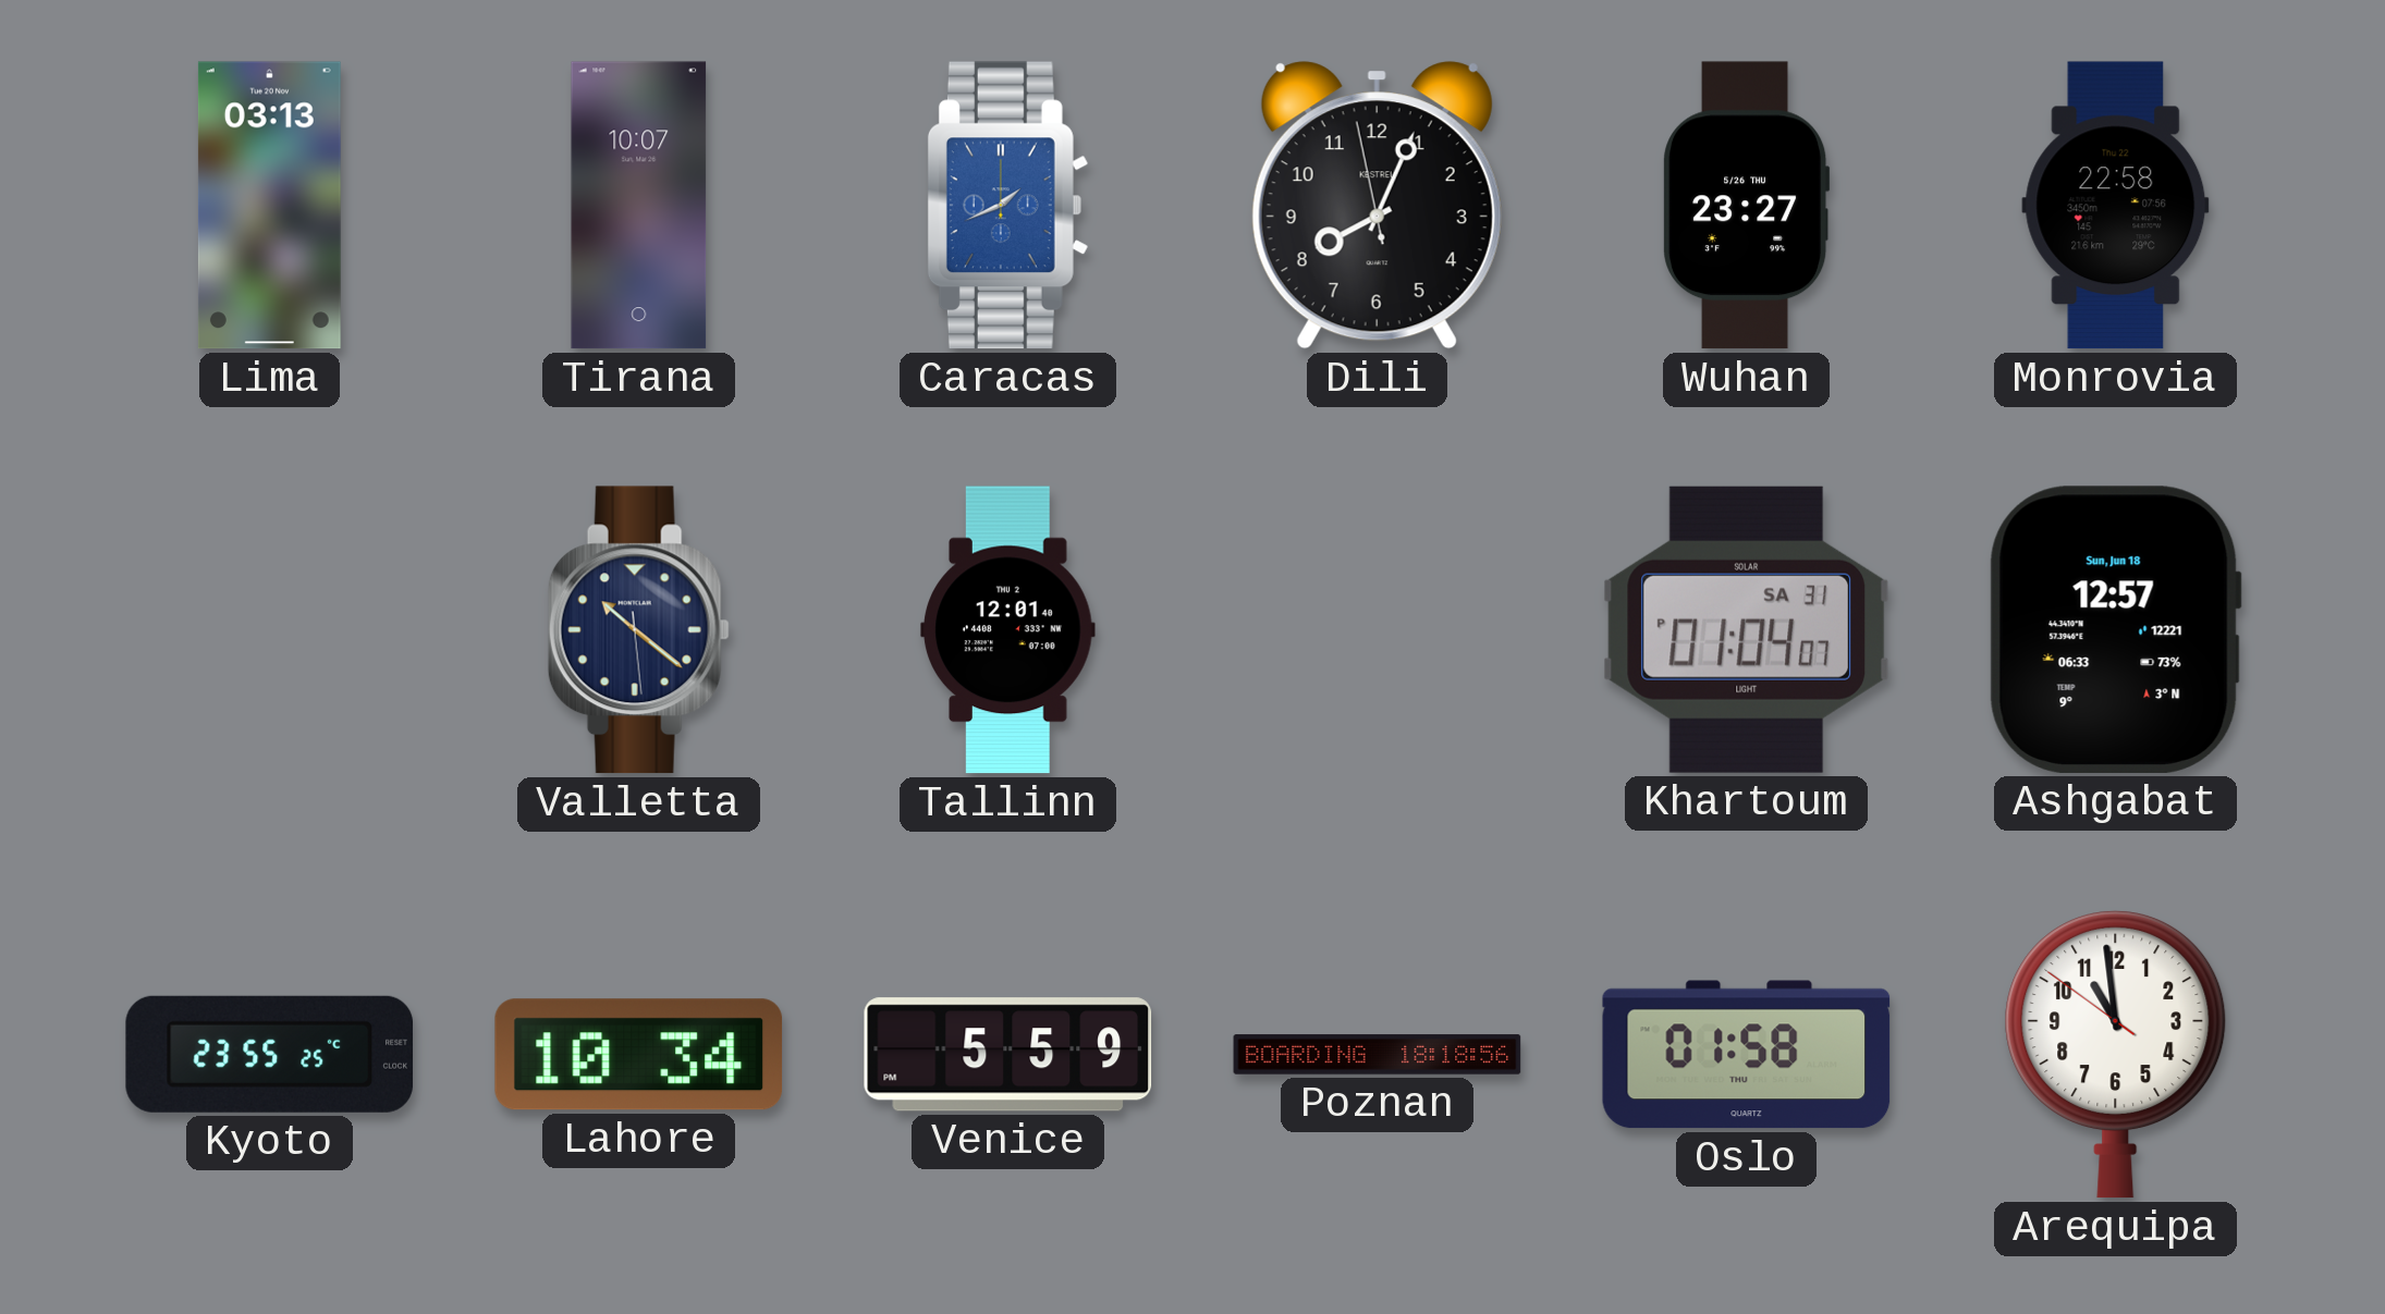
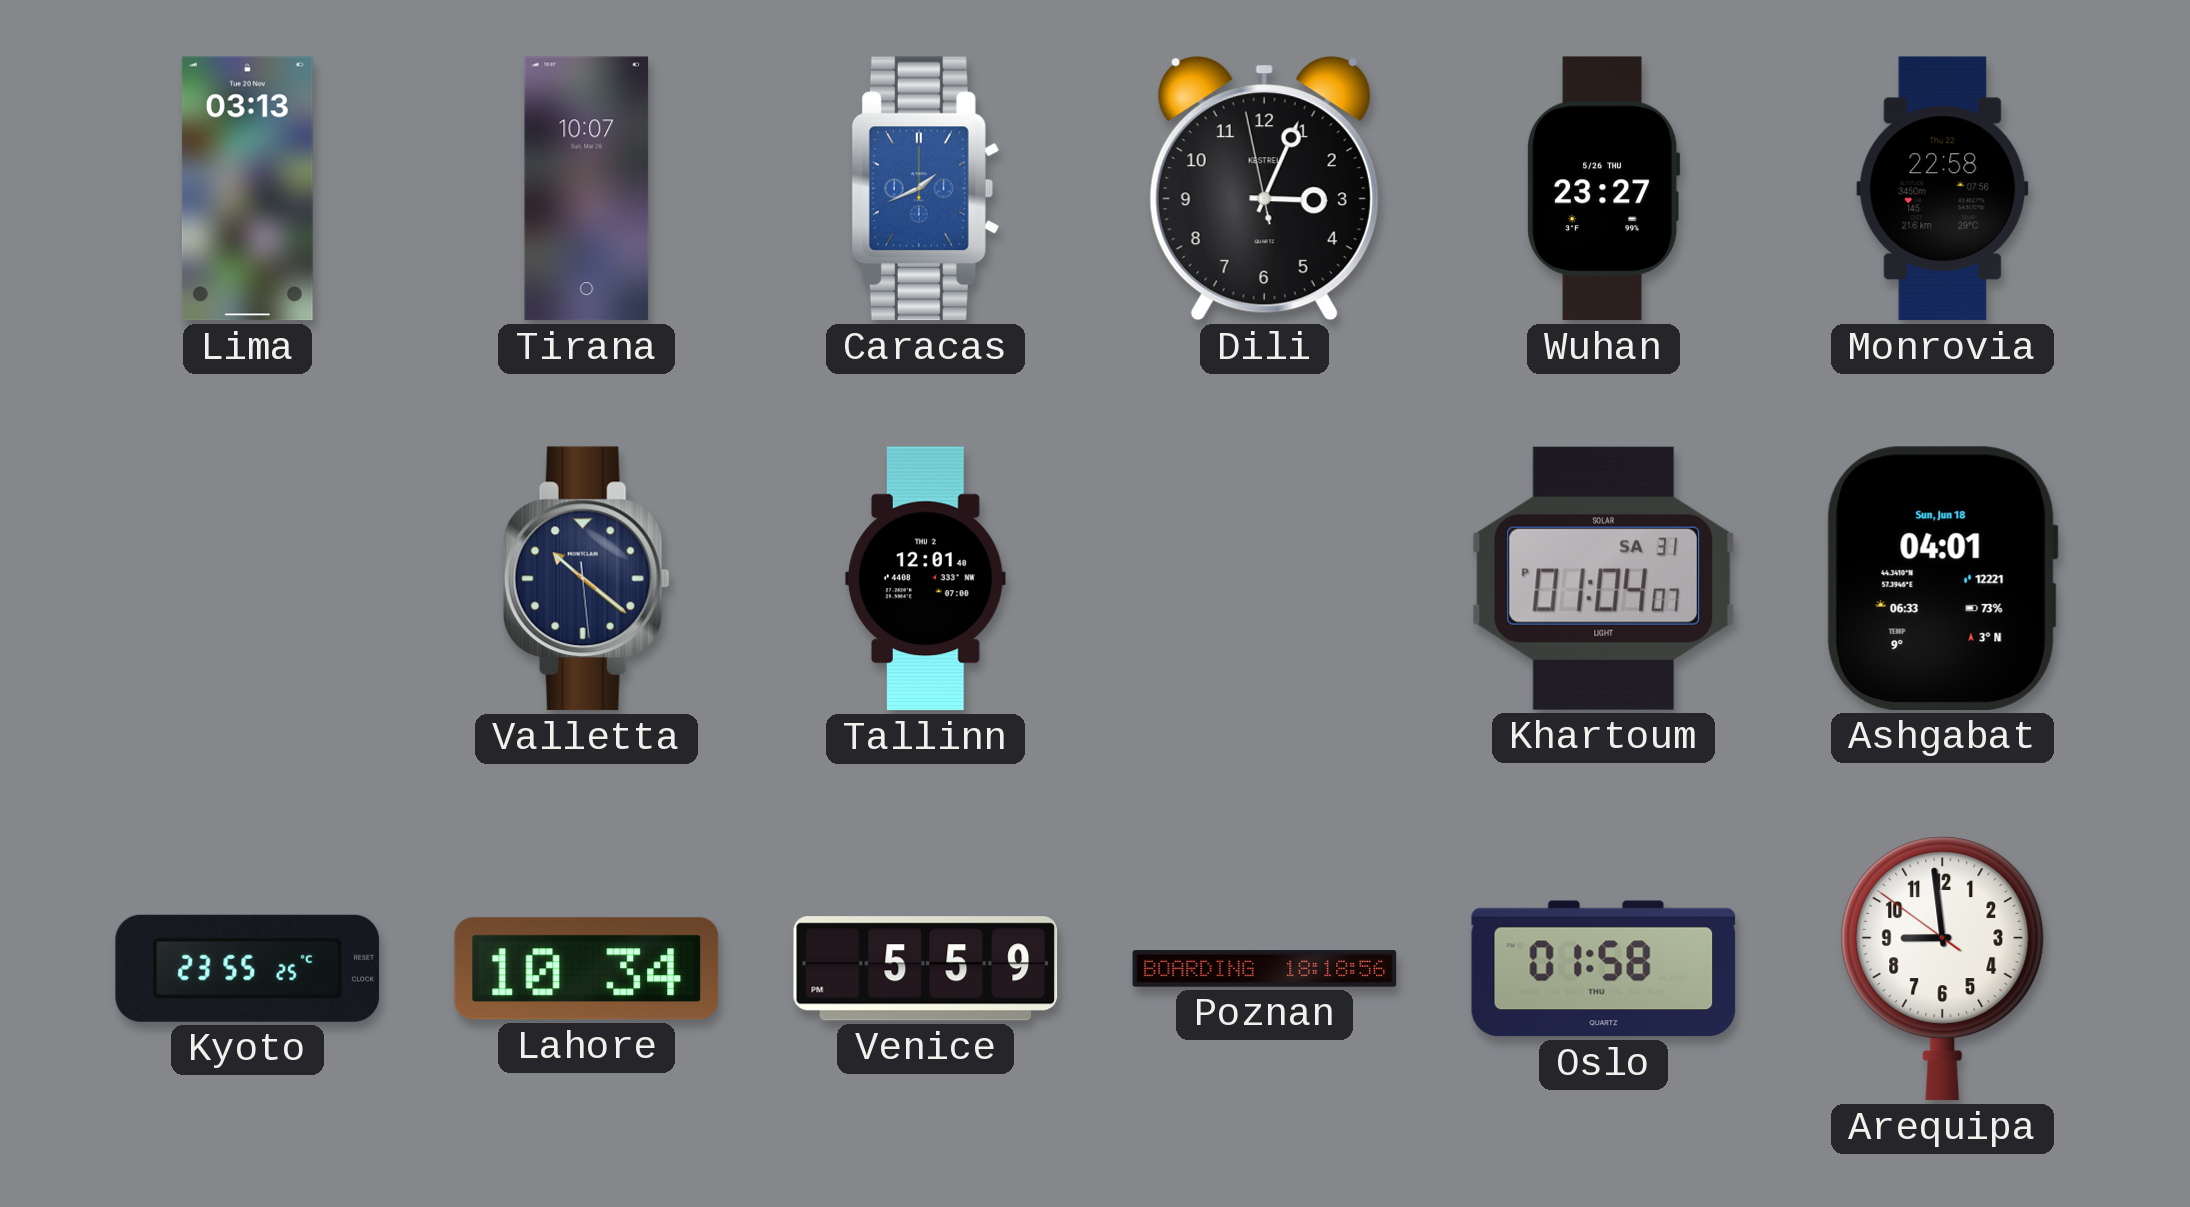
Dili: 8:03 -> 3:03 (1264, 189)
Ashgabat: 12:57 -> 04:01 (1942, 578)
Arequipa: 10:58 -> 8:58 (1943, 969)
